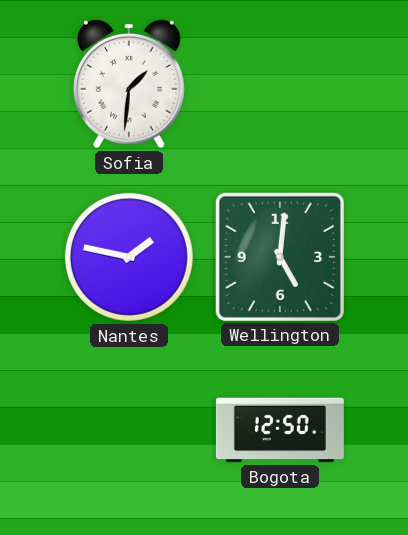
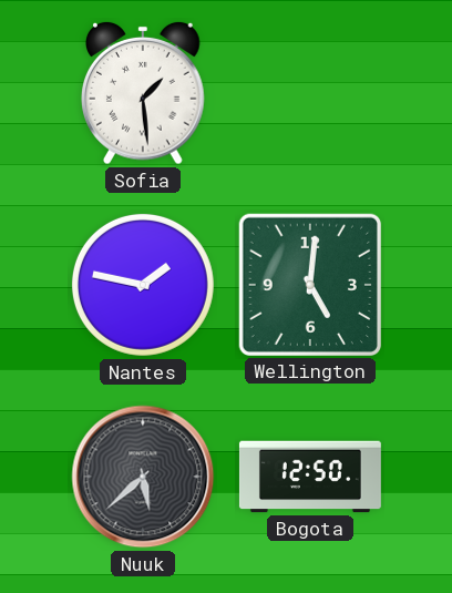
Sofia: 1:31 -> 1:29 (144, 93)
Nuuk: none -> 5:38 (143, 477)
